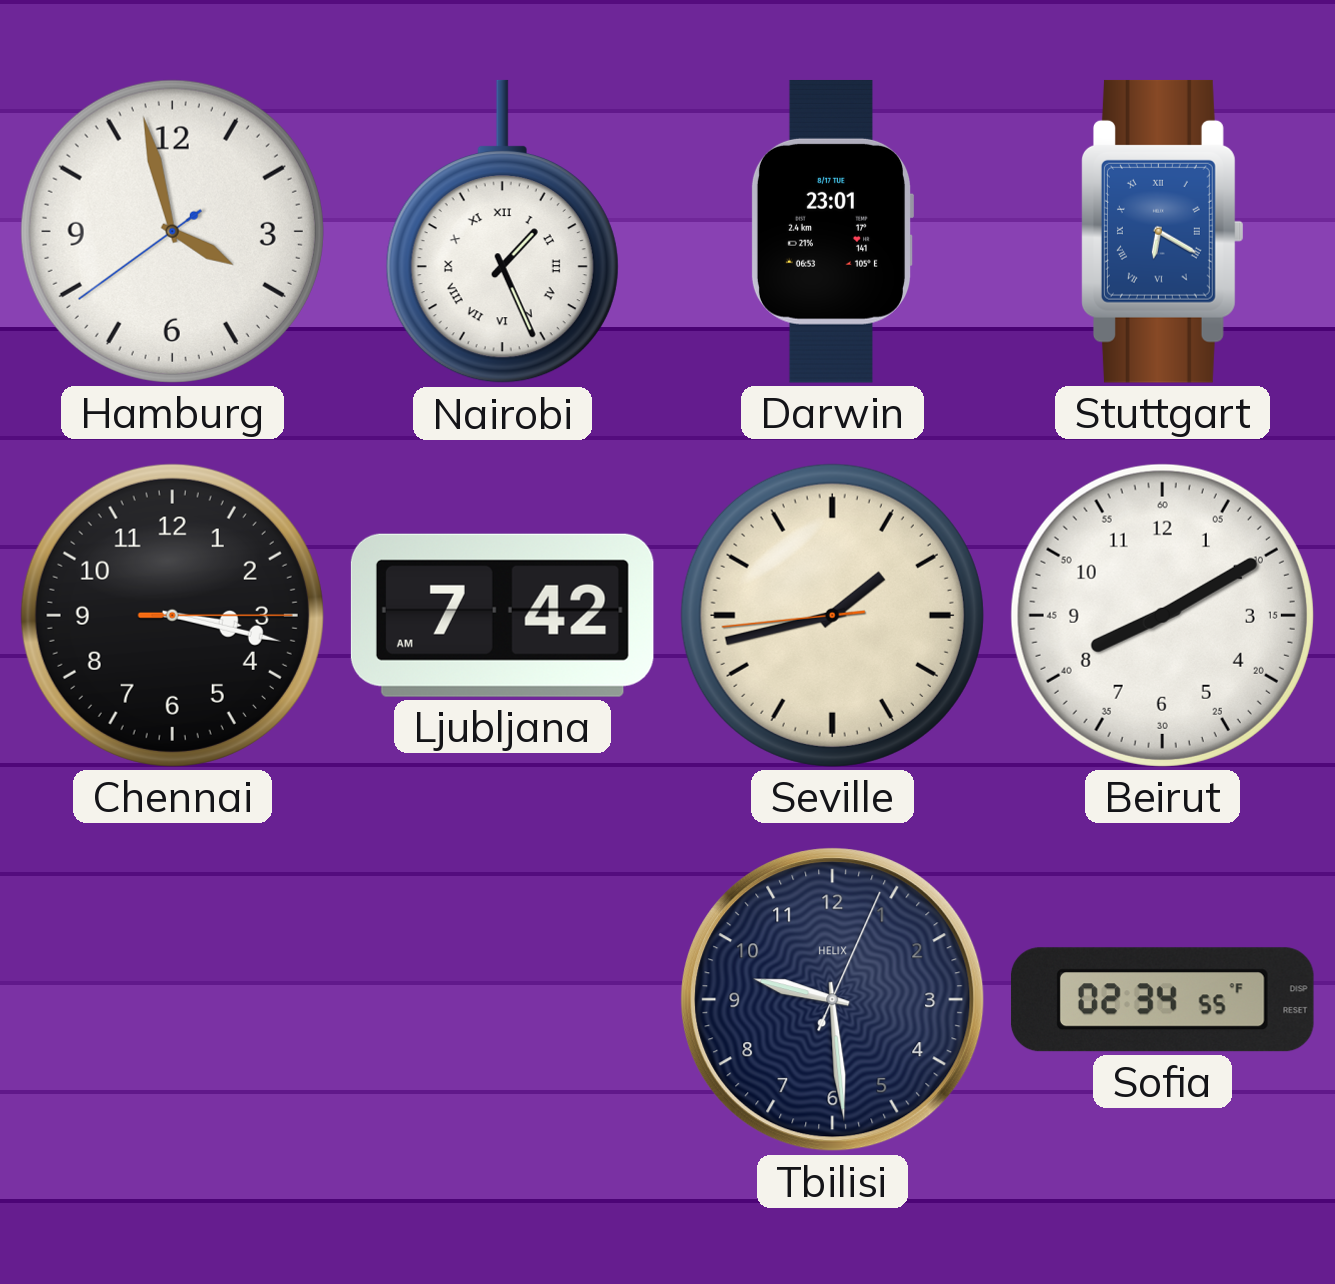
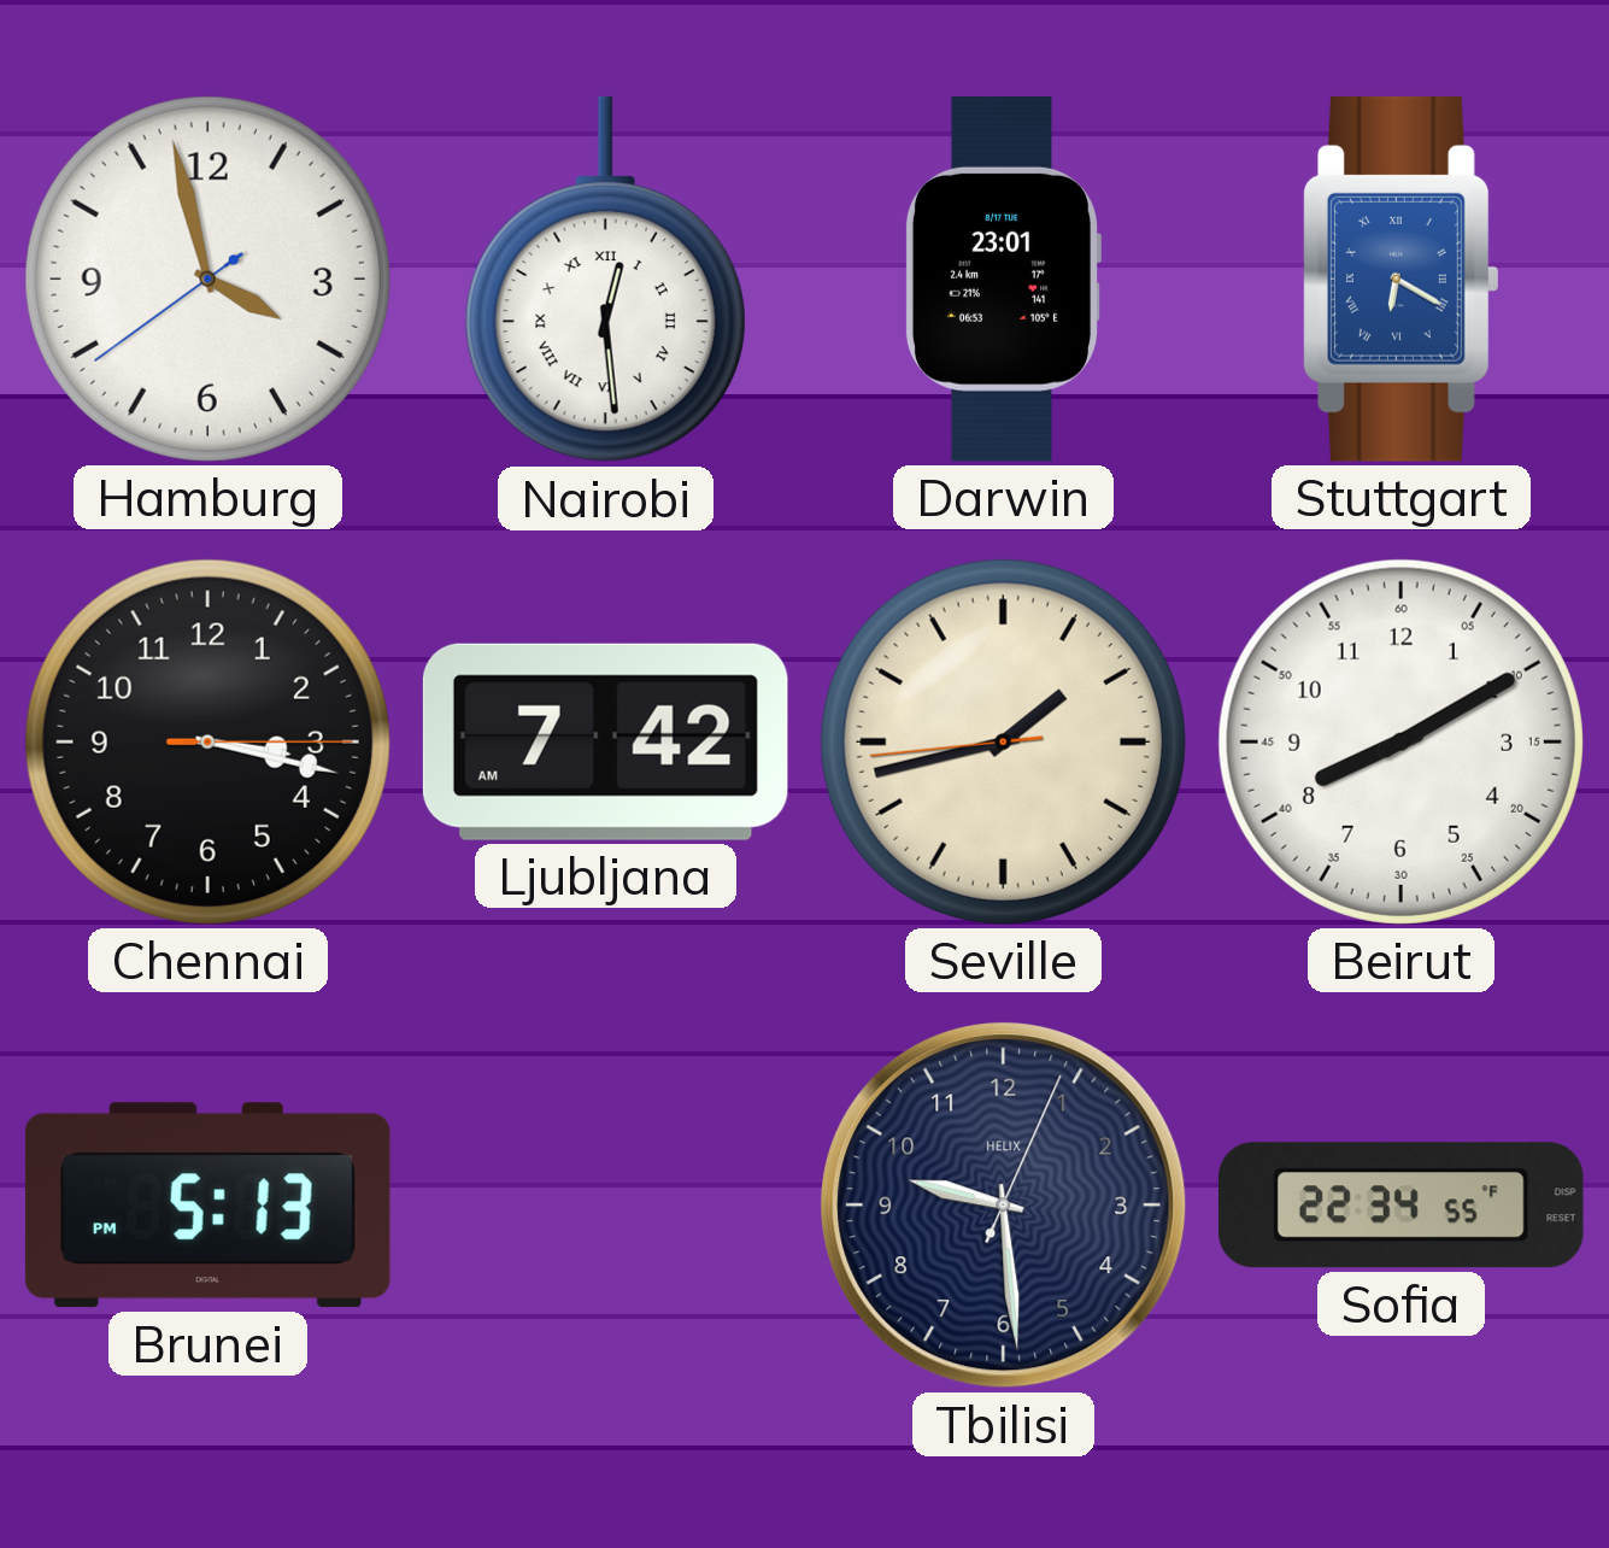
Nairobi: 1:26 -> 12:29 (605, 280)
Brunei: none -> 5:13 (207, 1206)
Sofia: 02:34 -> 22:34 (1400, 1206)
